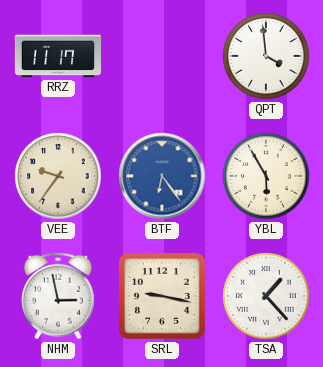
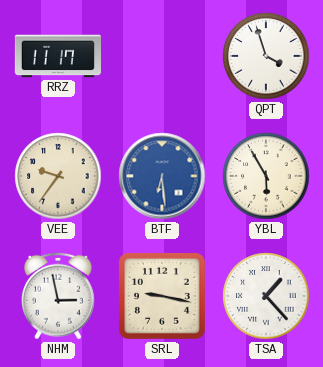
QPT: 3:59 -> 3:57 (266, 56)
BTF: 6:24 -> 6:29 (162, 176)
